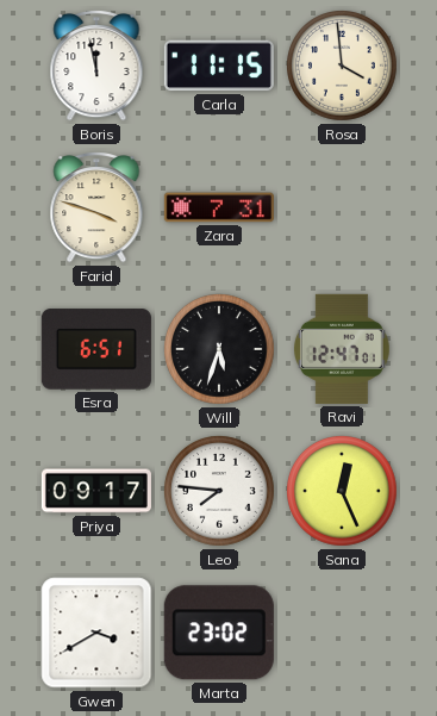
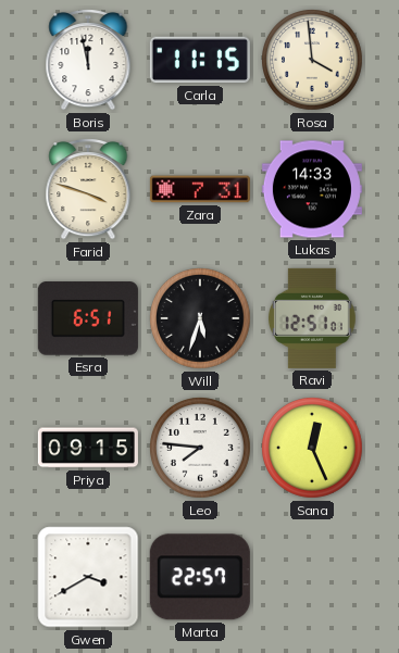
Lukas: none -> 14:33 (312, 189)
Ravi: 12:47 -> 12:51 (312, 318)
Priya: 09:17 -> 09:15 (88, 448)
Marta: 23:02 -> 22:57 (200, 577)
